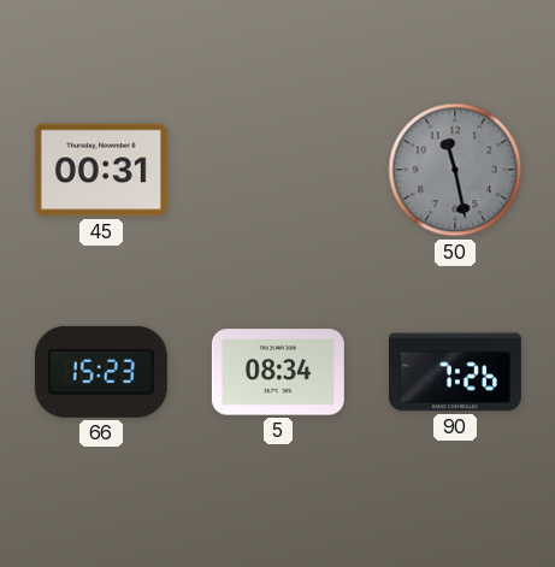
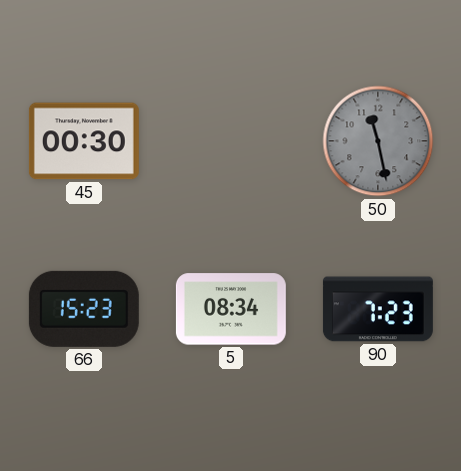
45: 00:31 -> 00:30 (84, 141)
90: 7:26 -> 7:23 (378, 309)
